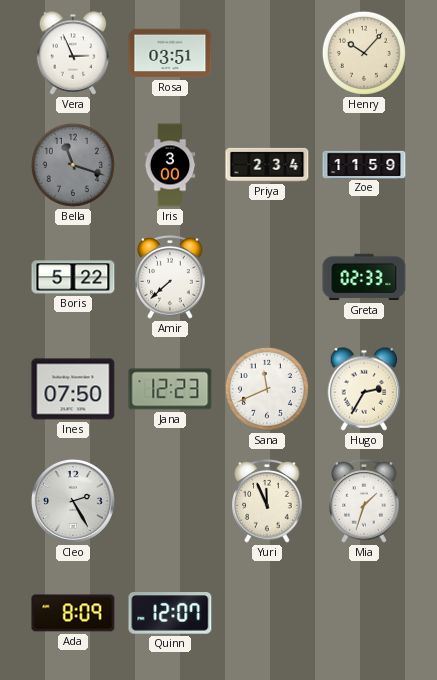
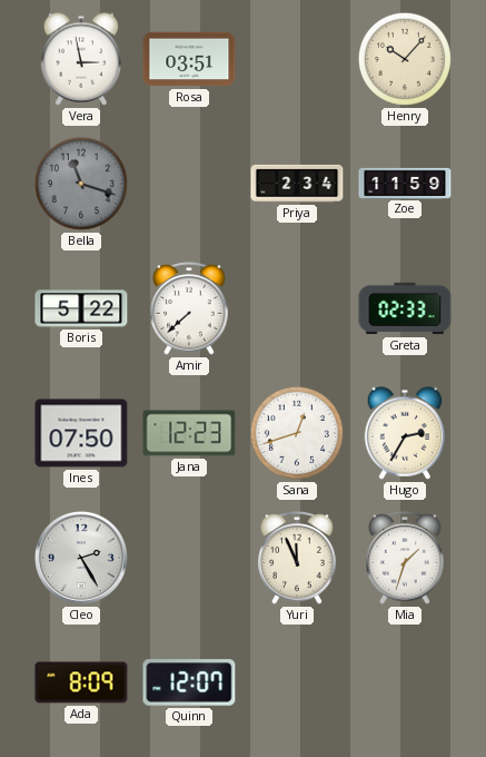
Vera: 2:56 -> 2:58 (81, 59)
Iris: 3:00 -> none (170, 165)
Sana: 11:41 -> 12:42 (297, 433)
